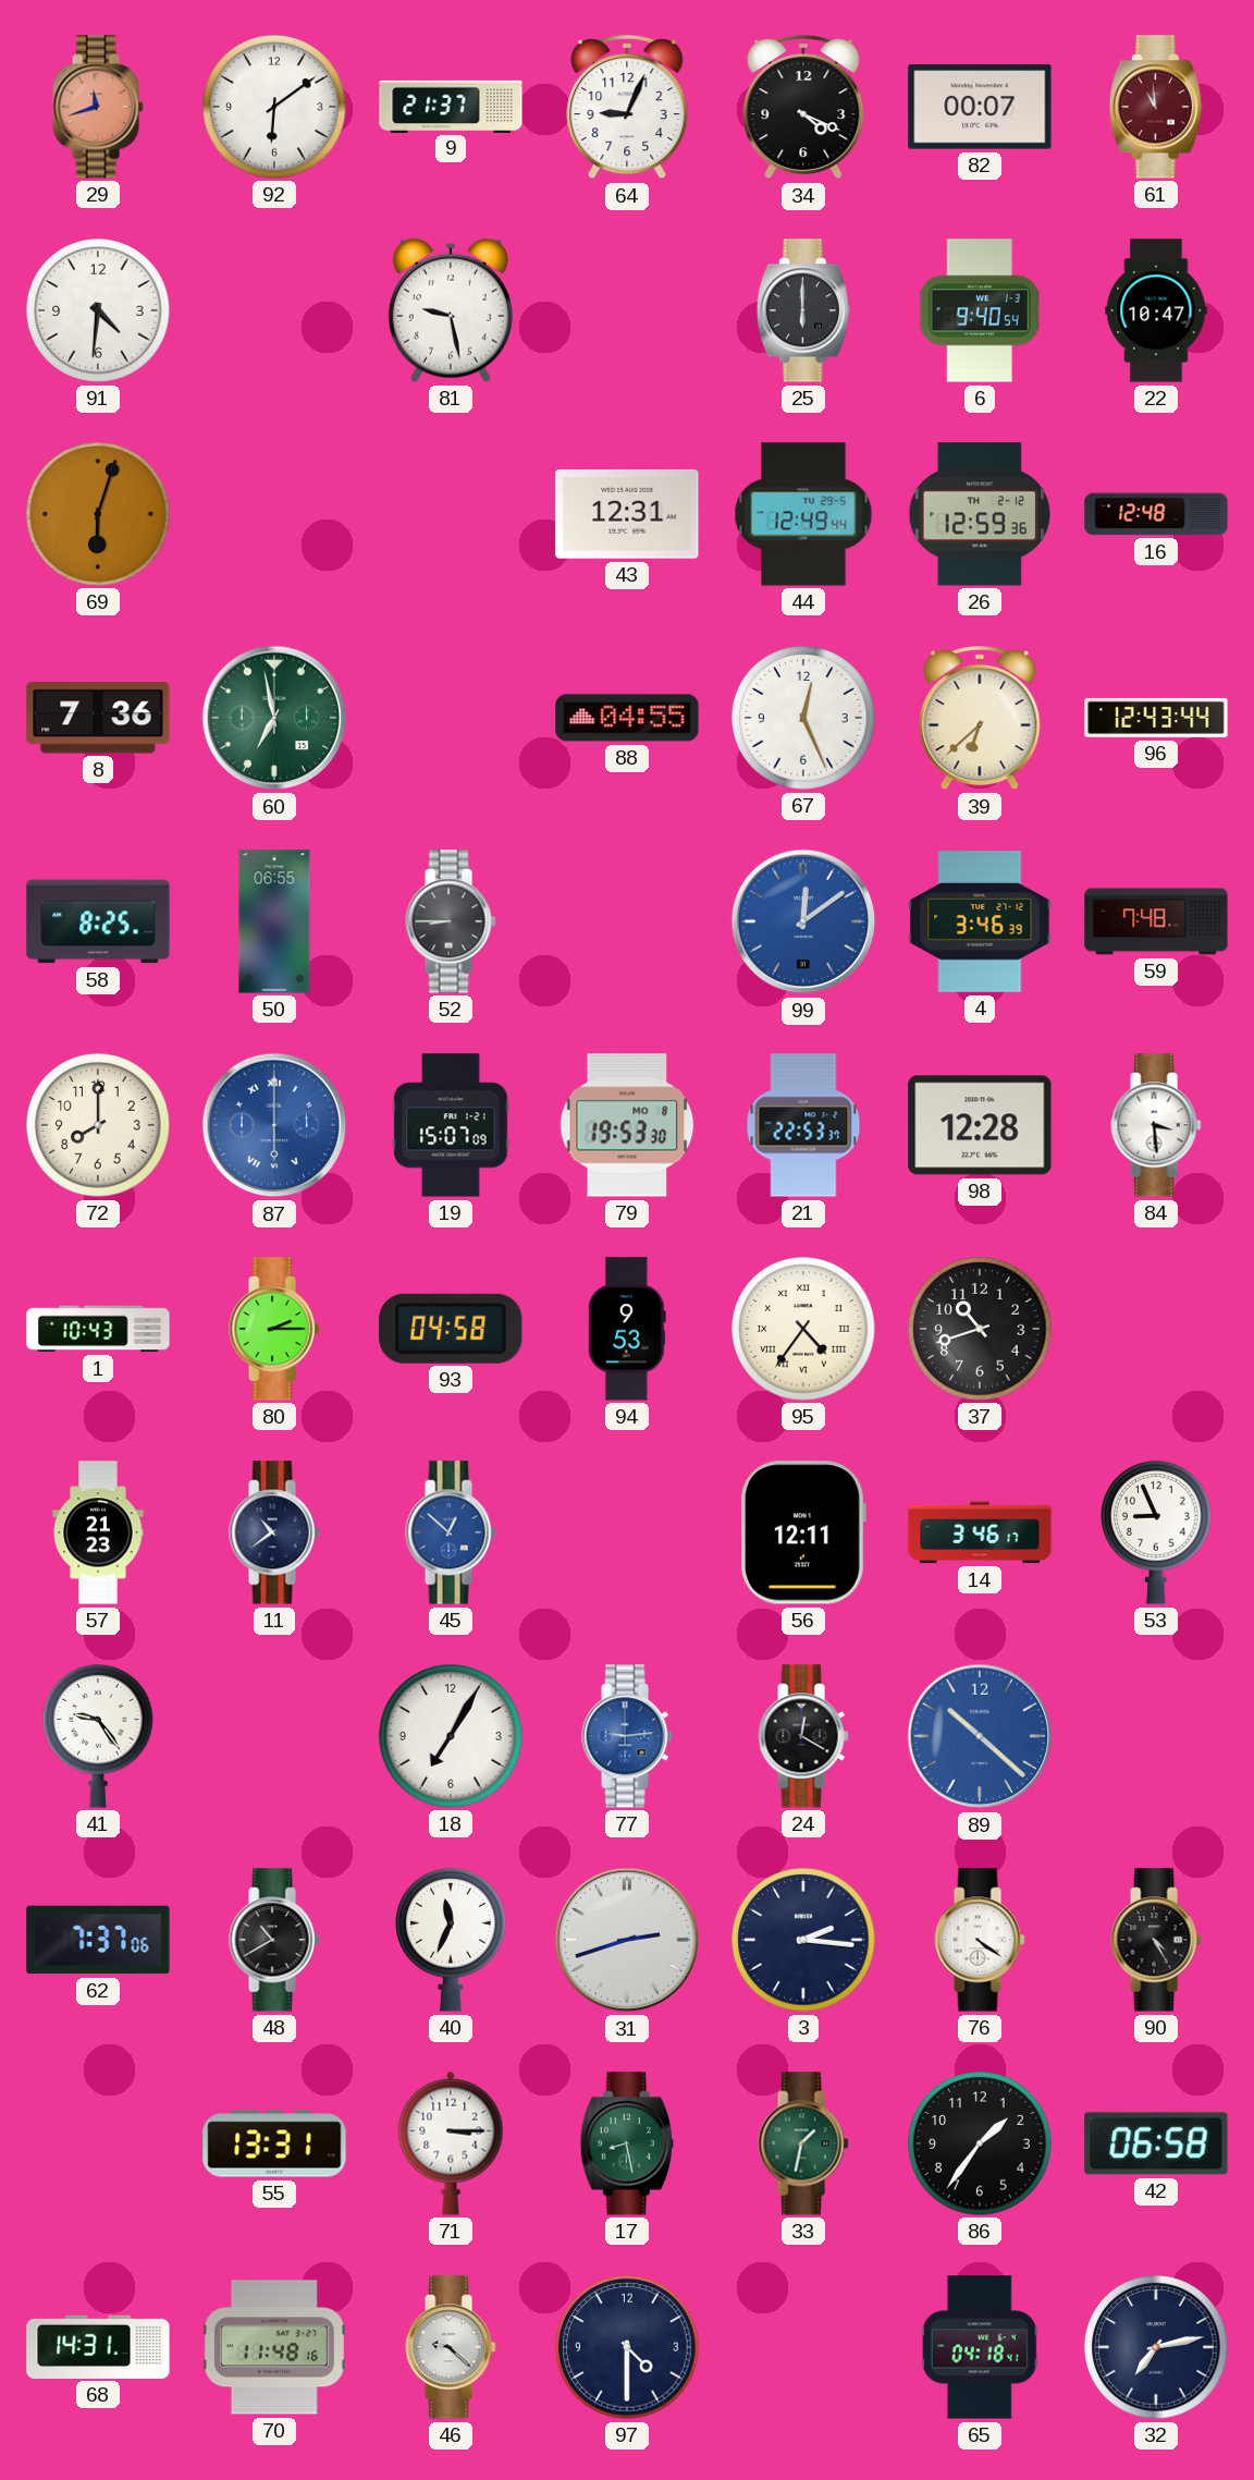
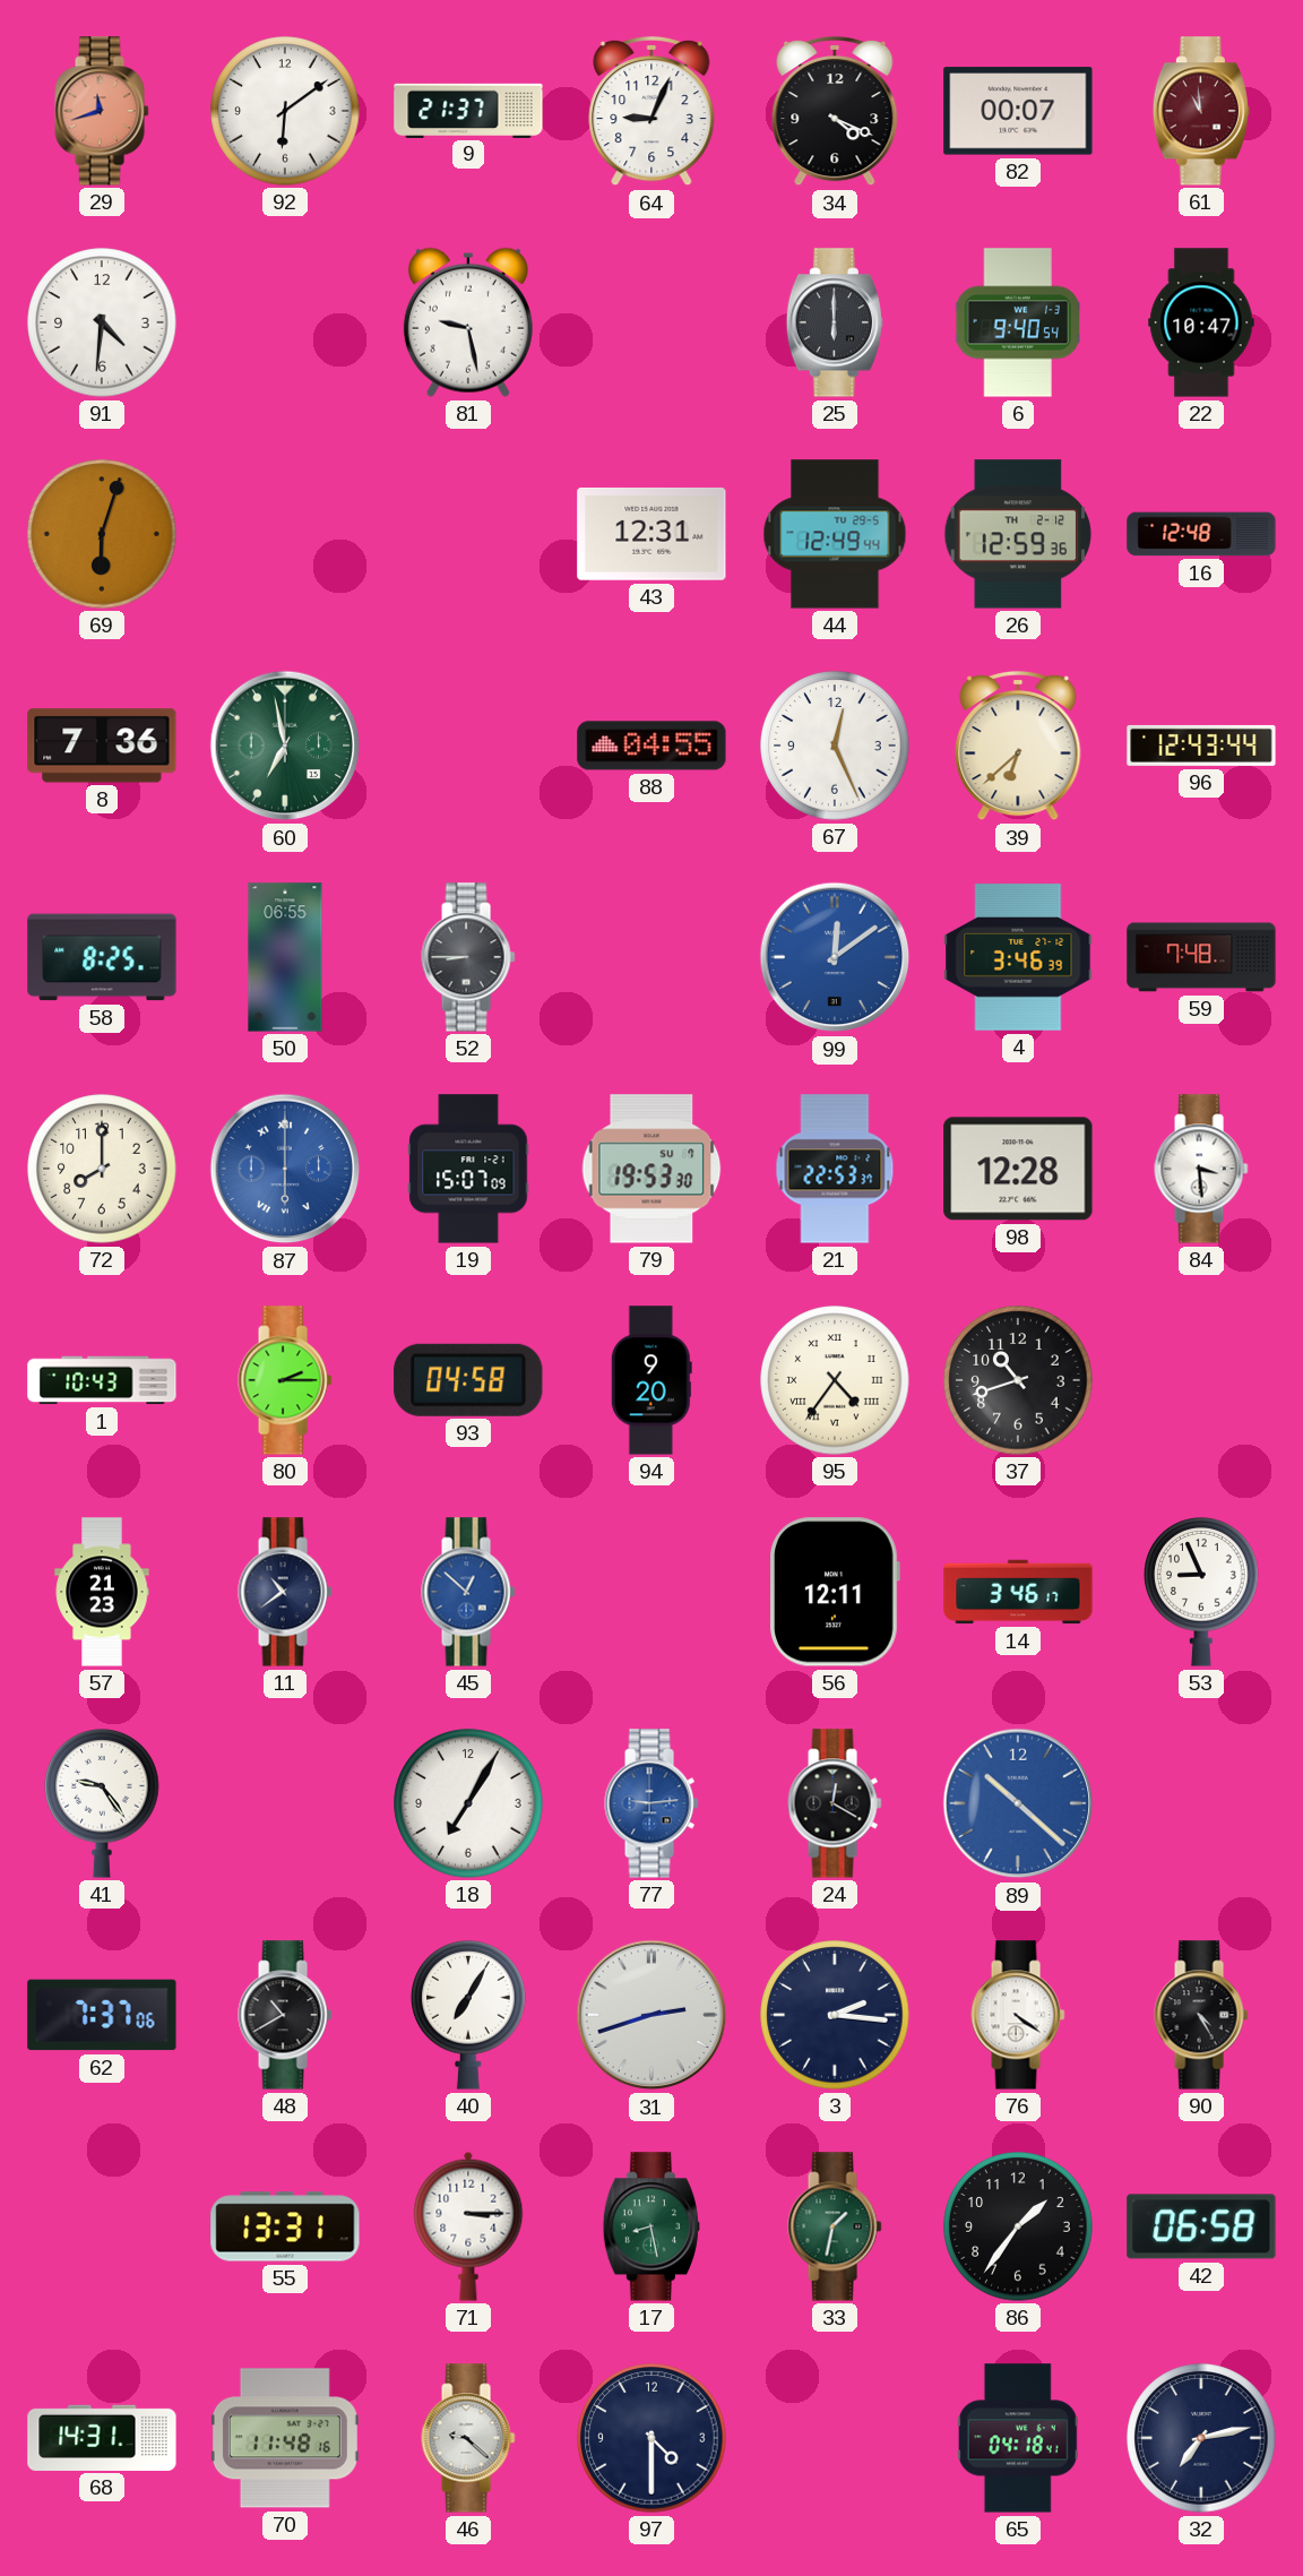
79 date: MO 8 -> SU 7 (651, 1169)
94: 9:53 -> 9:20 (651, 1380)
40: 11:34 -> 7:05 (468, 2016)
